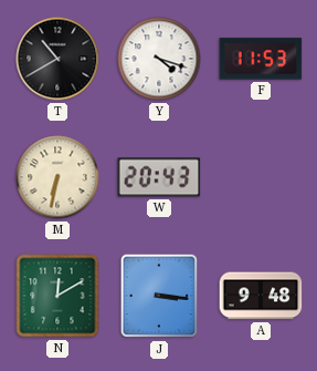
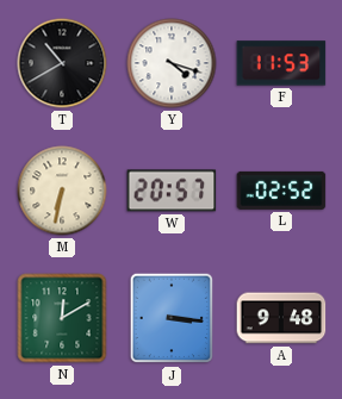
W: 20:43 -> 20:57 (172, 191)
L: none -> 02:52 (281, 191)
